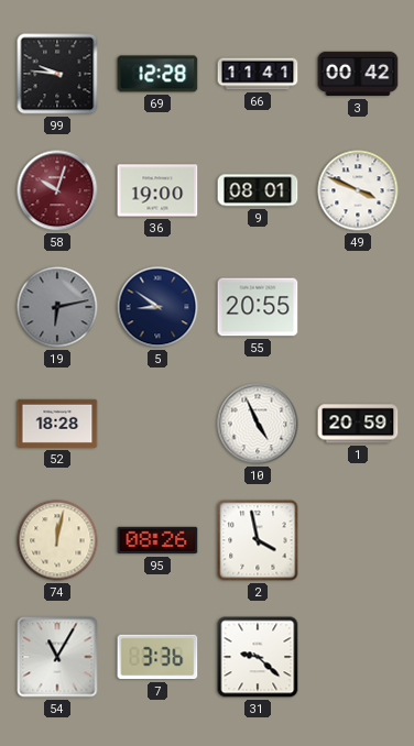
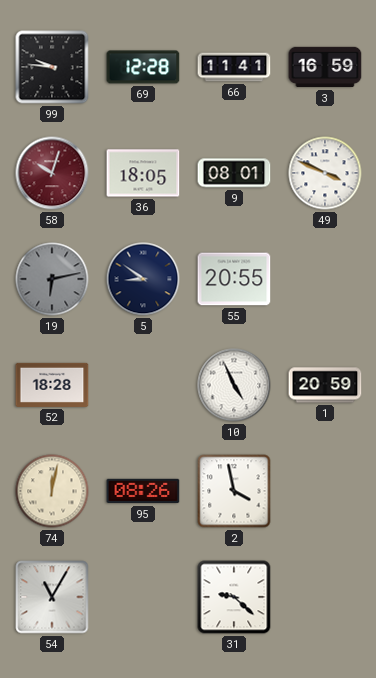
3: 00:42 -> 16:59 (325, 67)
36: 19:00 -> 18:05 (143, 173)
7: 3:36 -> none (157, 657)
